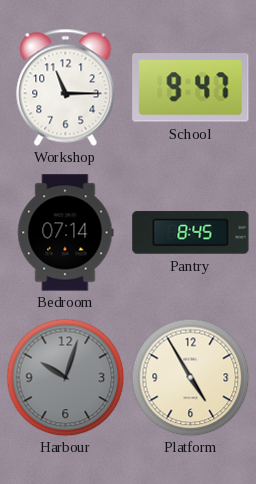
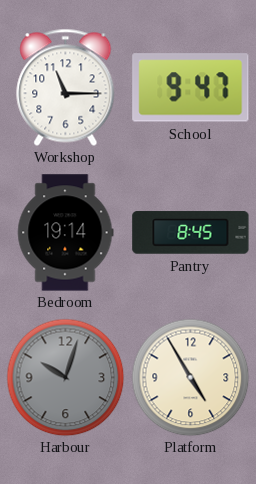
Bedroom: 07:14 -> 19:14 (65, 233)
